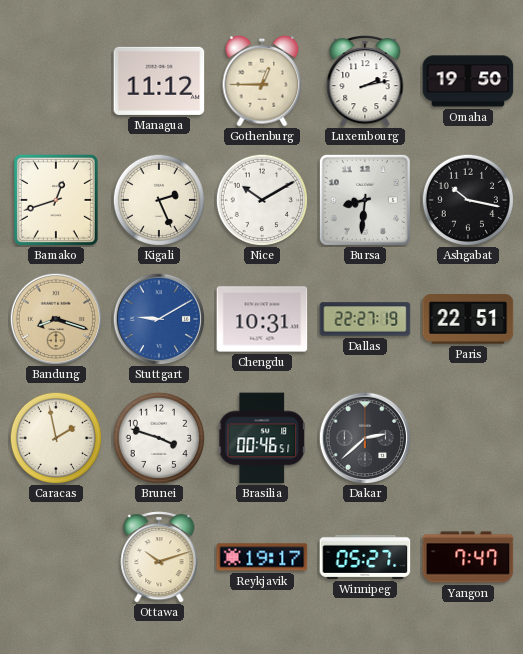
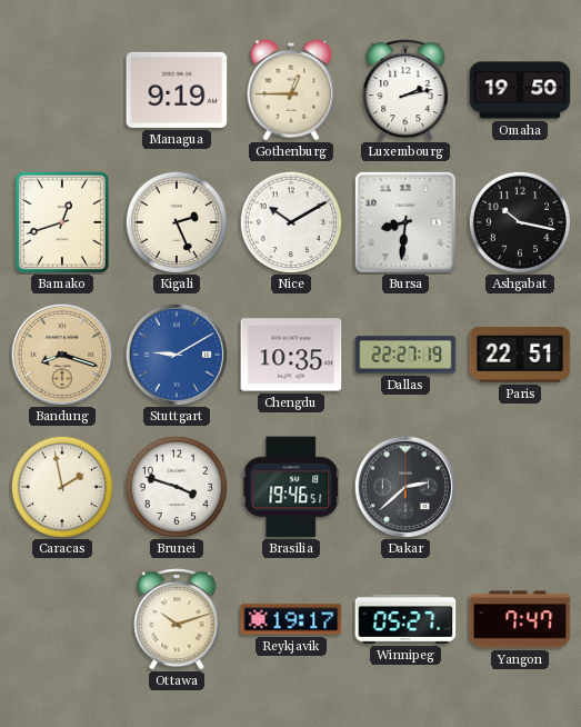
Managua: 11:12 -> 9:19 (177, 90)
Chengdu: 10:31 -> 10:35 (291, 355)
Brasilia: 00:46 -> 19:46 (291, 487)
